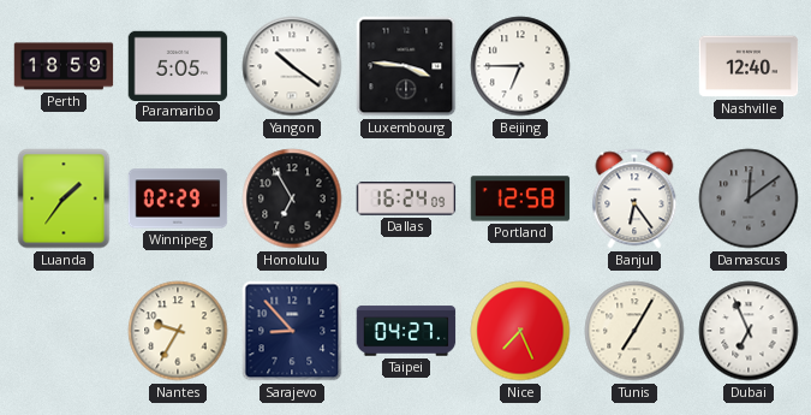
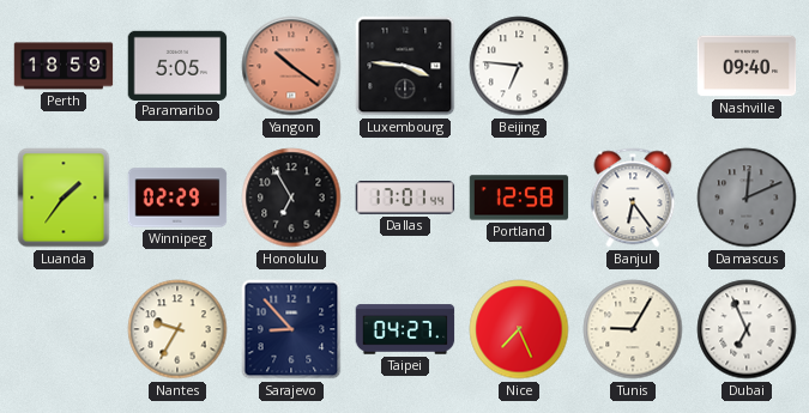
Yangon dial: white -> salmon (291, 66)
Beijing: 6:45 -> 6:46 (519, 66)
Nashville: 12:40 -> 09:40 (747, 66)
Dallas: 16:24 -> 17:01 (405, 198)
Damascus: 12:09 -> 12:11 (747, 198)
Tunis: 7:05 -> 9:05 (633, 329)
